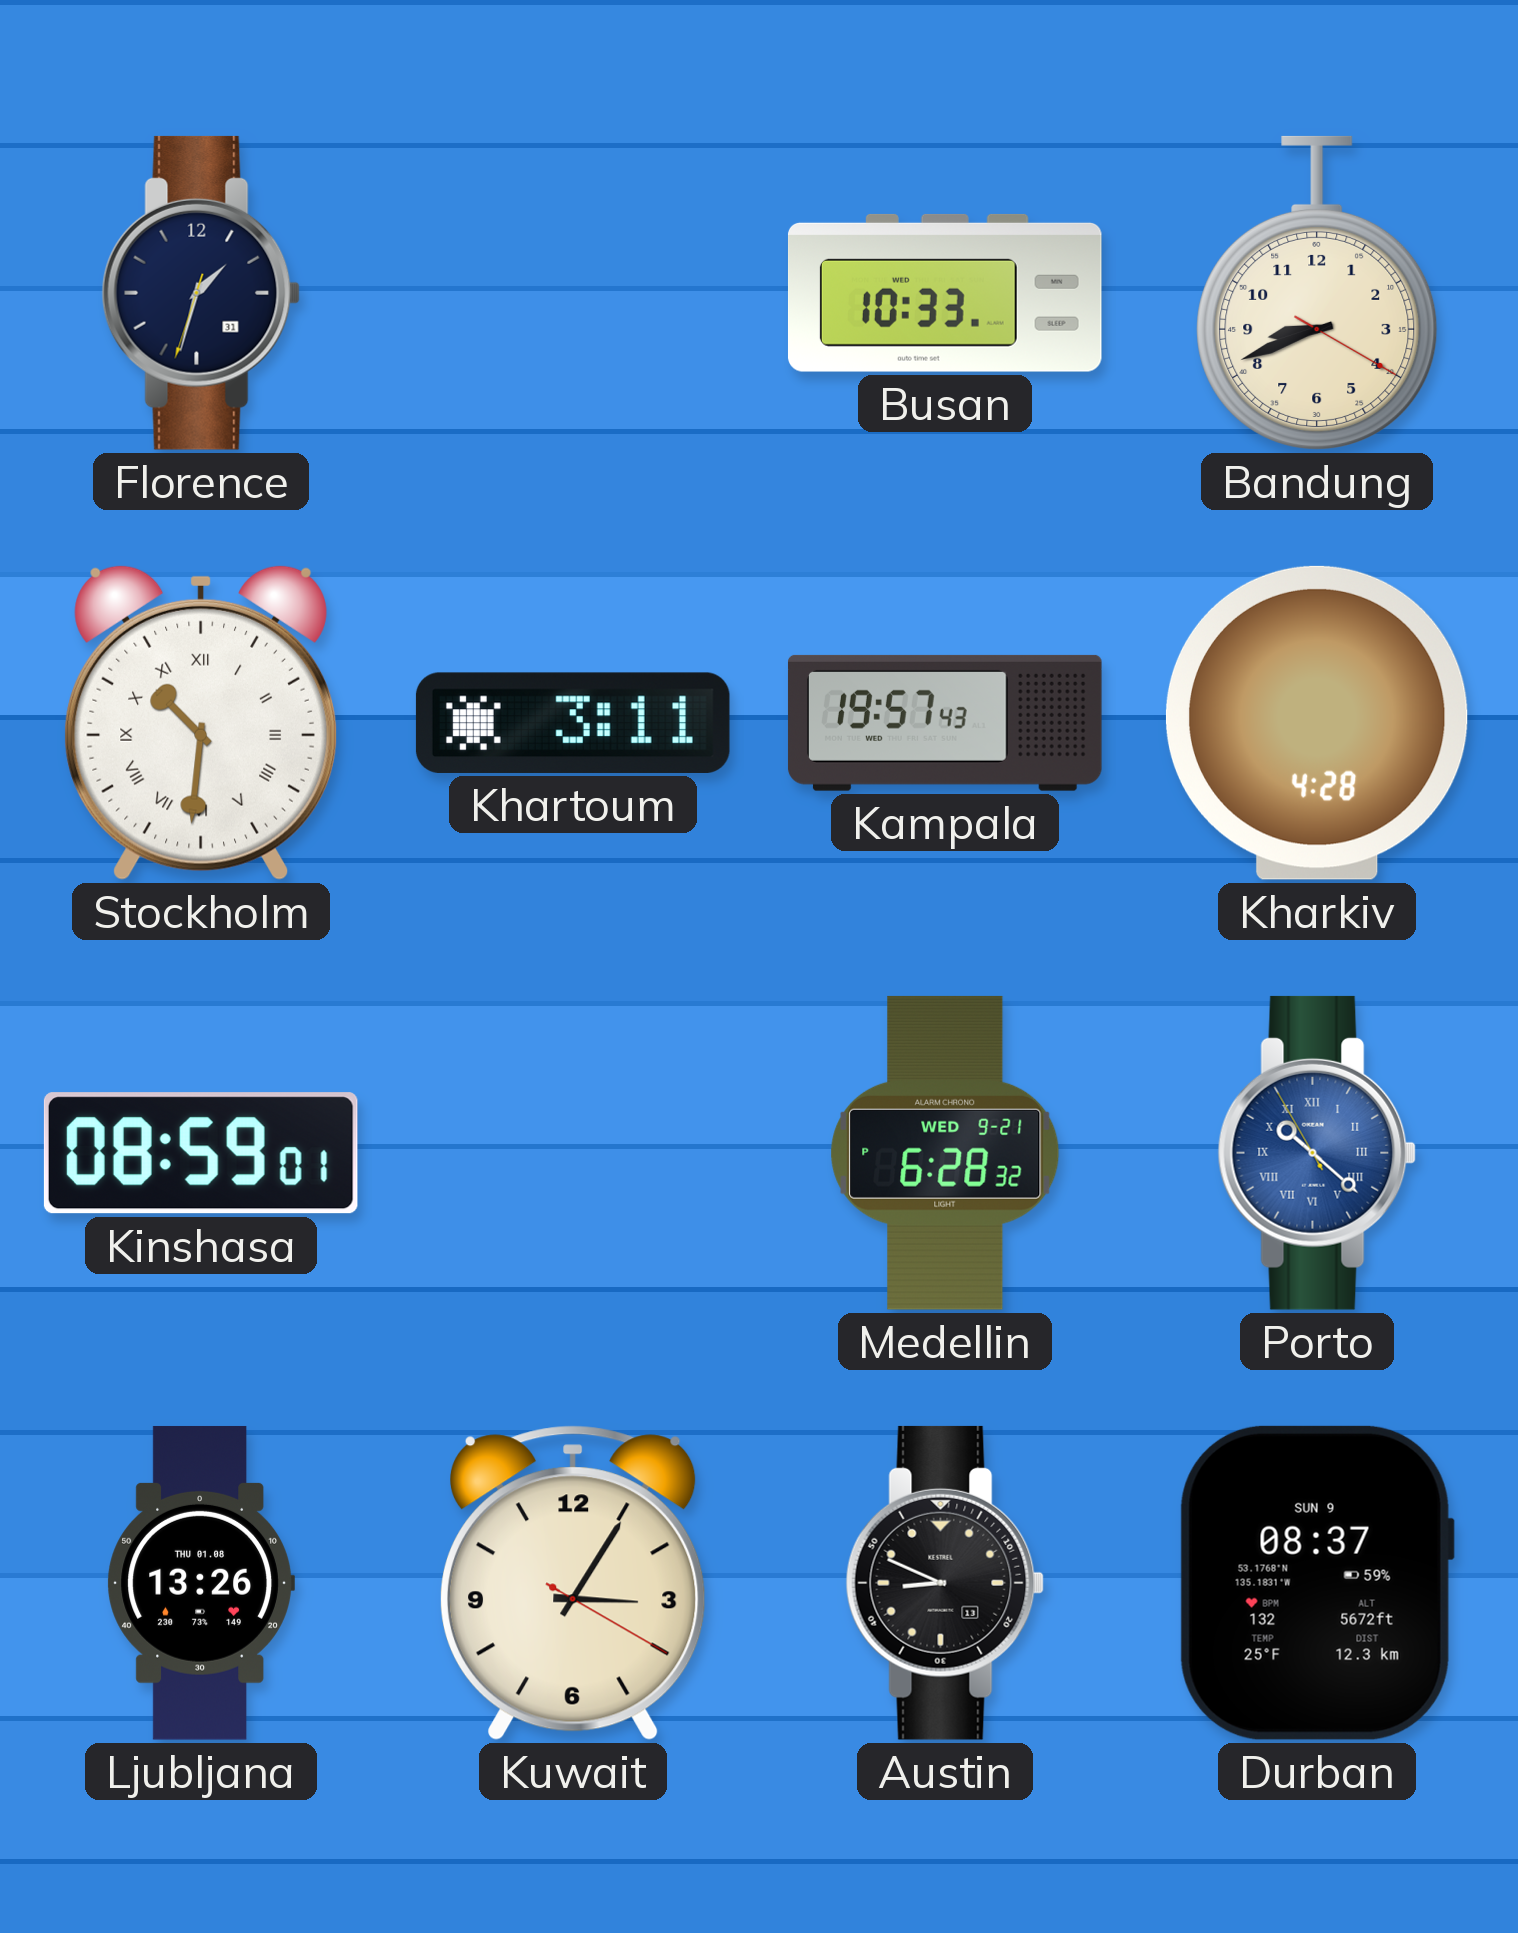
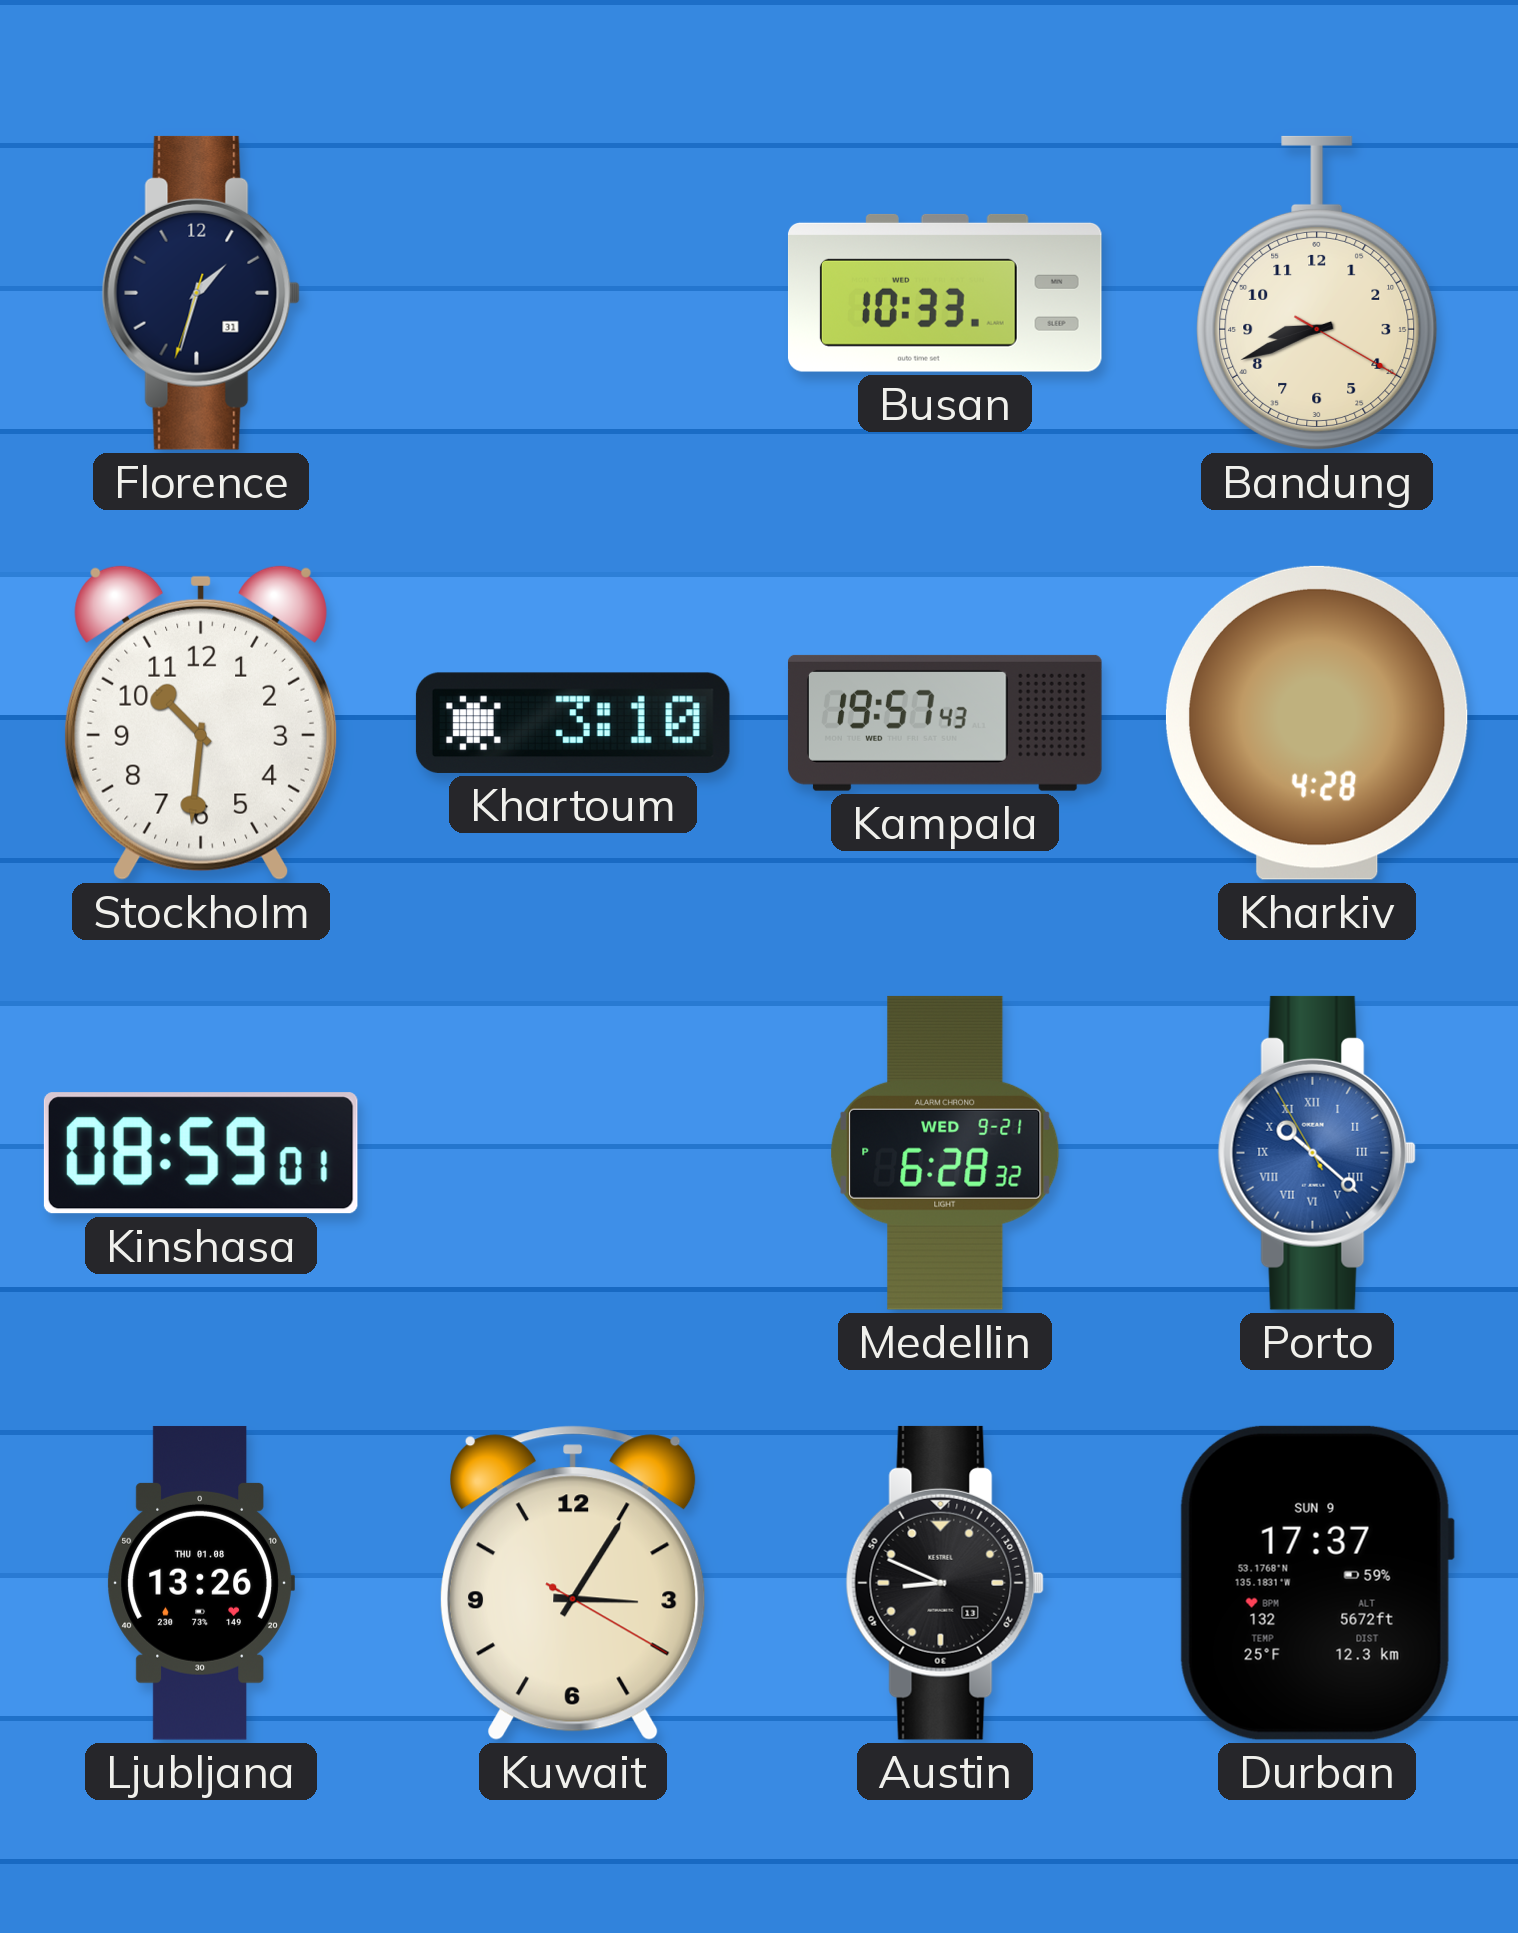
Stockholm numerals: Roman -> Arabic (201, 723)
Khartoum: 3:11 -> 3:10 (573, 723)
Durban: 08:37 -> 17:37 (1317, 1583)
